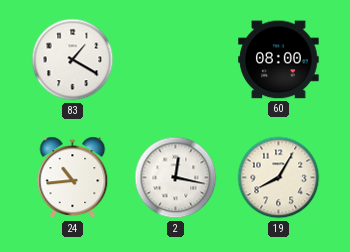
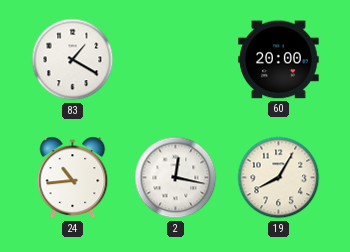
60: 08:00 -> 20:00 (279, 60)
